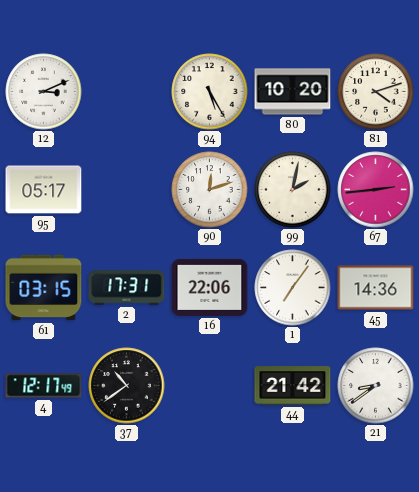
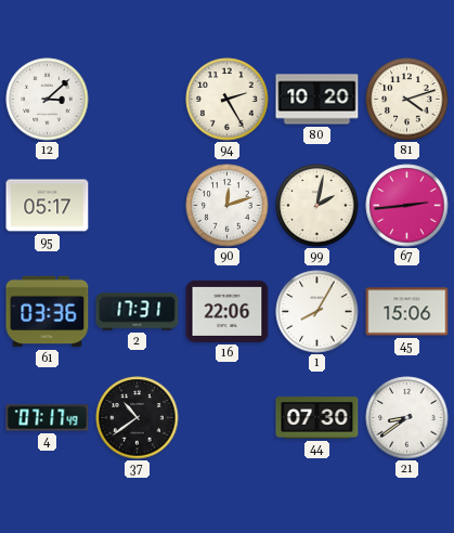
12: 3:11 -> 3:08 (48, 100)
94: 5:25 -> 2:25 (228, 100)
61: 03:15 -> 03:36 (48, 312)
1: 7:06 -> 8:05 (317, 312)
45: 14:36 -> 15:06 (407, 312)
4: 12:17 -> 07:17 (48, 418)
44: 21:42 -> 07:30 (317, 418)
